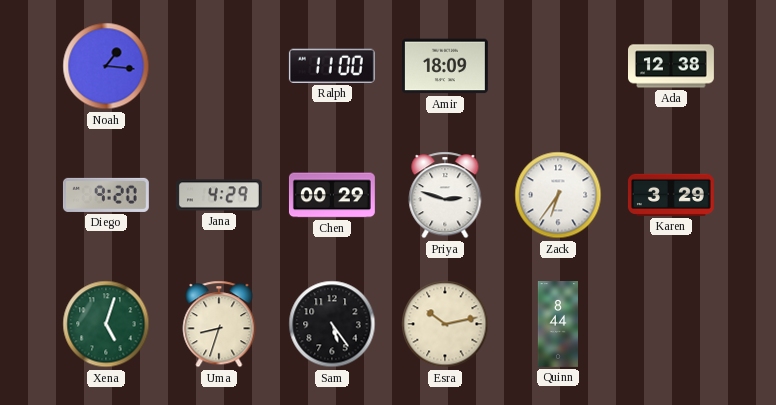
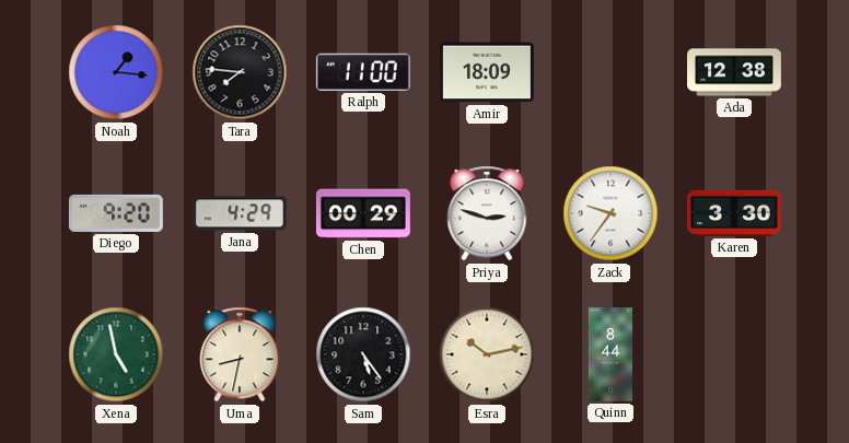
Tara: none -> 7:46 (240, 72)
Zack: 6:36 -> 9:36 (610, 213)
Karen: 3:29 -> 3:30 (734, 213)
Xena: 5:03 -> 4:58 (116, 354)
Uma: 8:33 -> 8:32 (240, 354)
